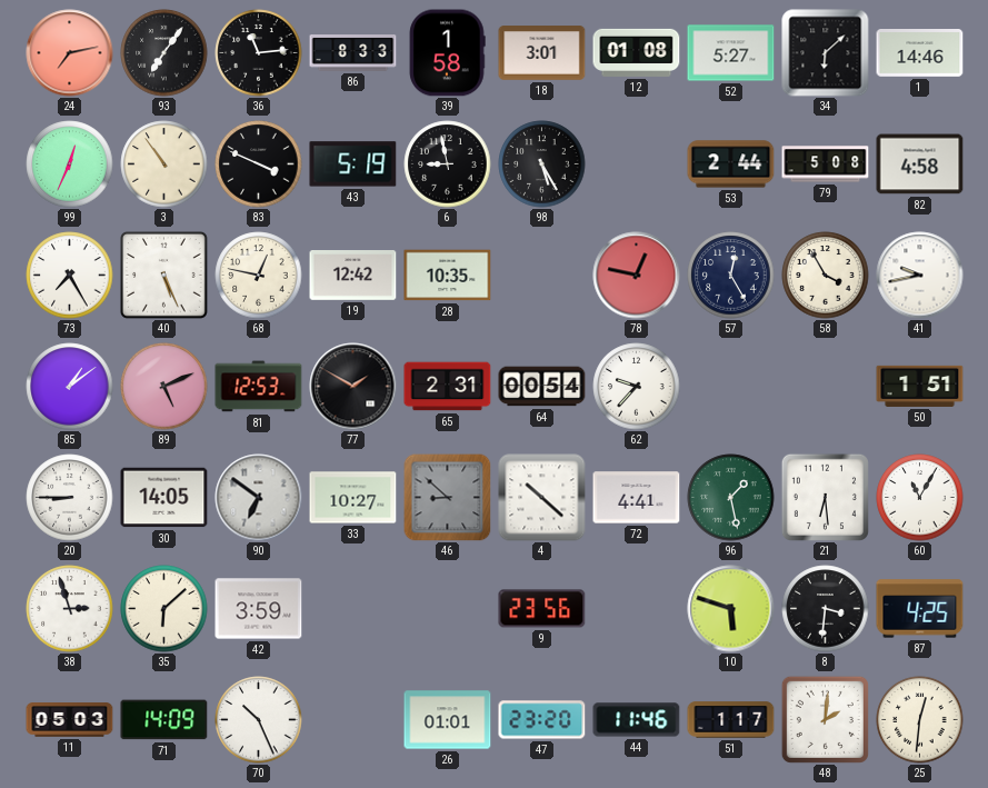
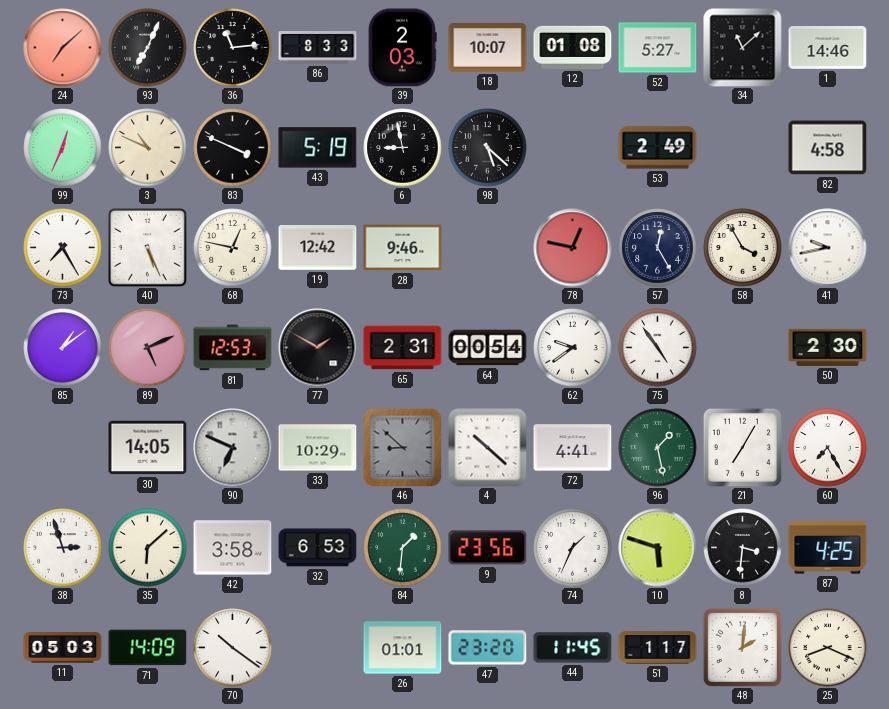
24: 7:13 -> 7:08 (63, 48)
93: 7:06 -> 7:04 (148, 48)
39: 1:58 -> 2:03 (402, 48)
18: 3:01 -> 10:07 (488, 48)
34: 6:08 -> 11:08 (743, 48)
3: 10:54 -> 10:49 (148, 148)
98: 5:25 -> 5:22 (488, 148)
53: 2:44 -> 2:49 (658, 148)
79: 5:08 -> none (826, 164)
28: 10:35 -> 9:46 (403, 248)
62: 9:37 -> 9:39 (573, 348)
75: none -> 4:54 (658, 348)
50: 1:51 -> 2:30 (828, 347)
20: 8:45 -> none (70, 498)
90: 6:51 -> 6:49 (233, 448)
33: 10:27 -> 10:29 (318, 448)
21: 6:29 -> 7:05 (742, 447)
60: 11:05 -> 7:25 (828, 448)
42: 3:59 -> 3:58 (233, 548)
32: none -> 6:53 (318, 548)
84: none -> 1:31 (403, 548)
74: none -> 1:34 (573, 548)
70: 10:26 -> 10:21 (233, 648)
44: 11:46 -> 11:45 (573, 648)
25: 12:31 -> 8:19 (828, 648)
